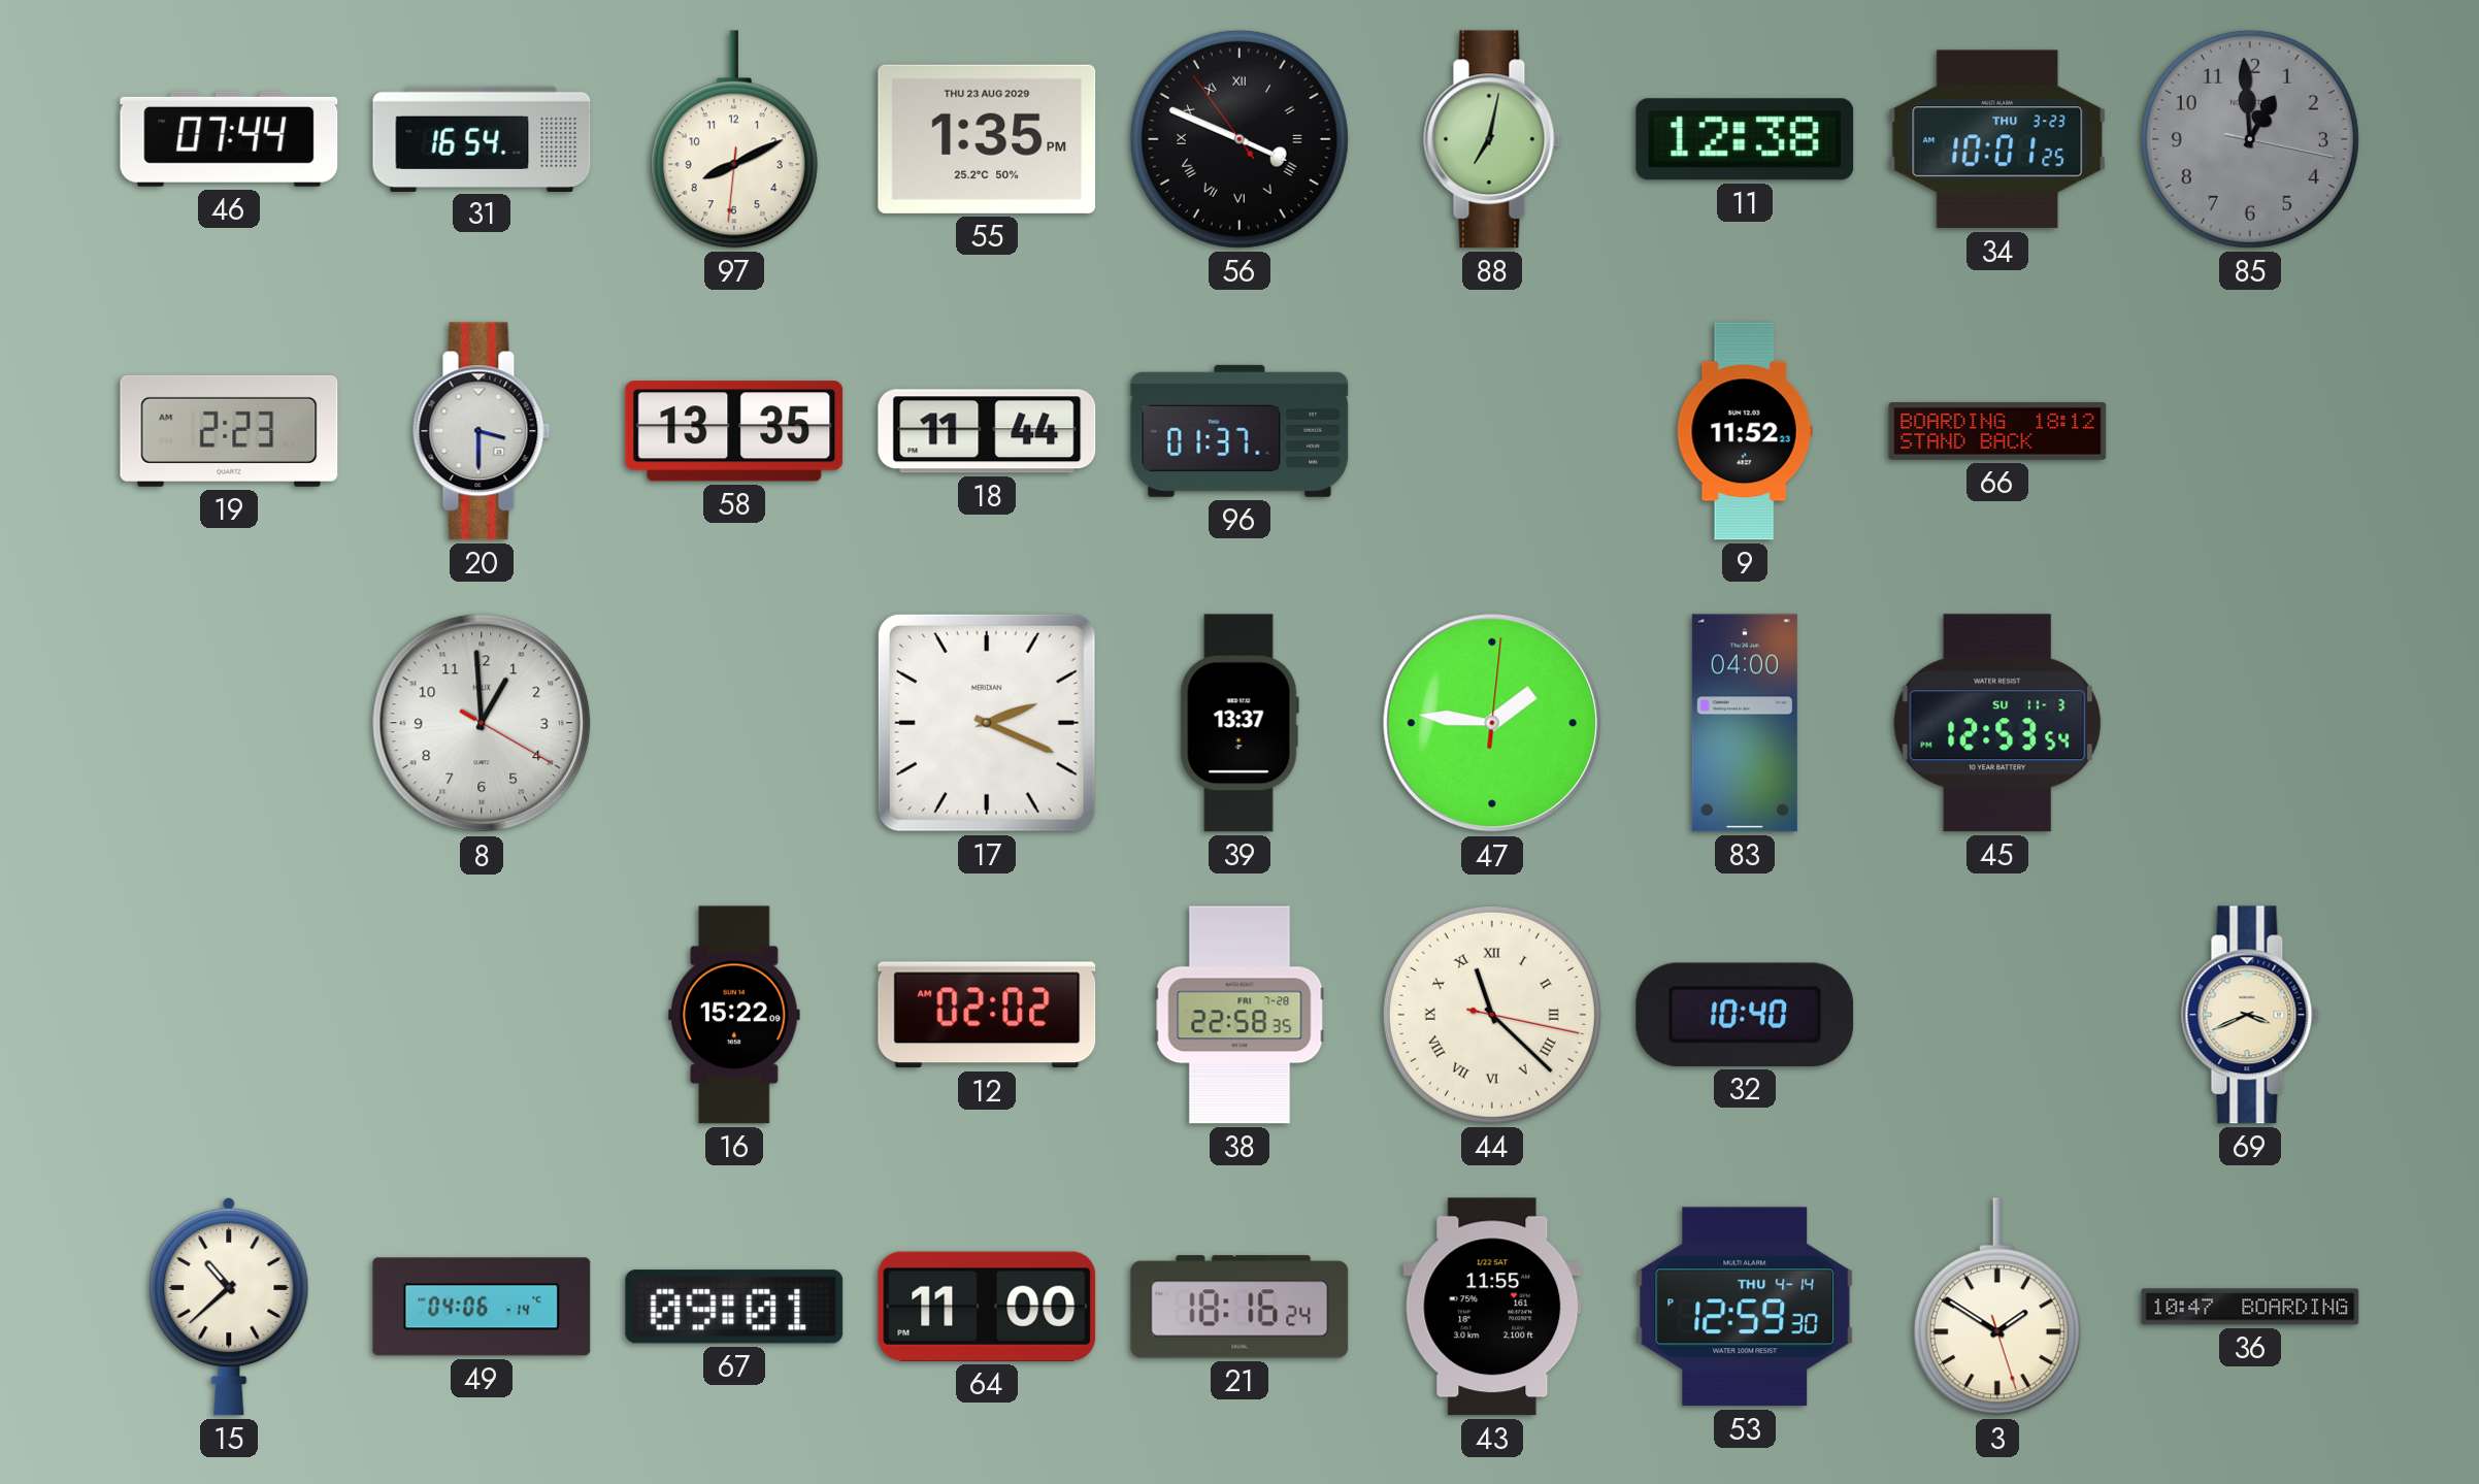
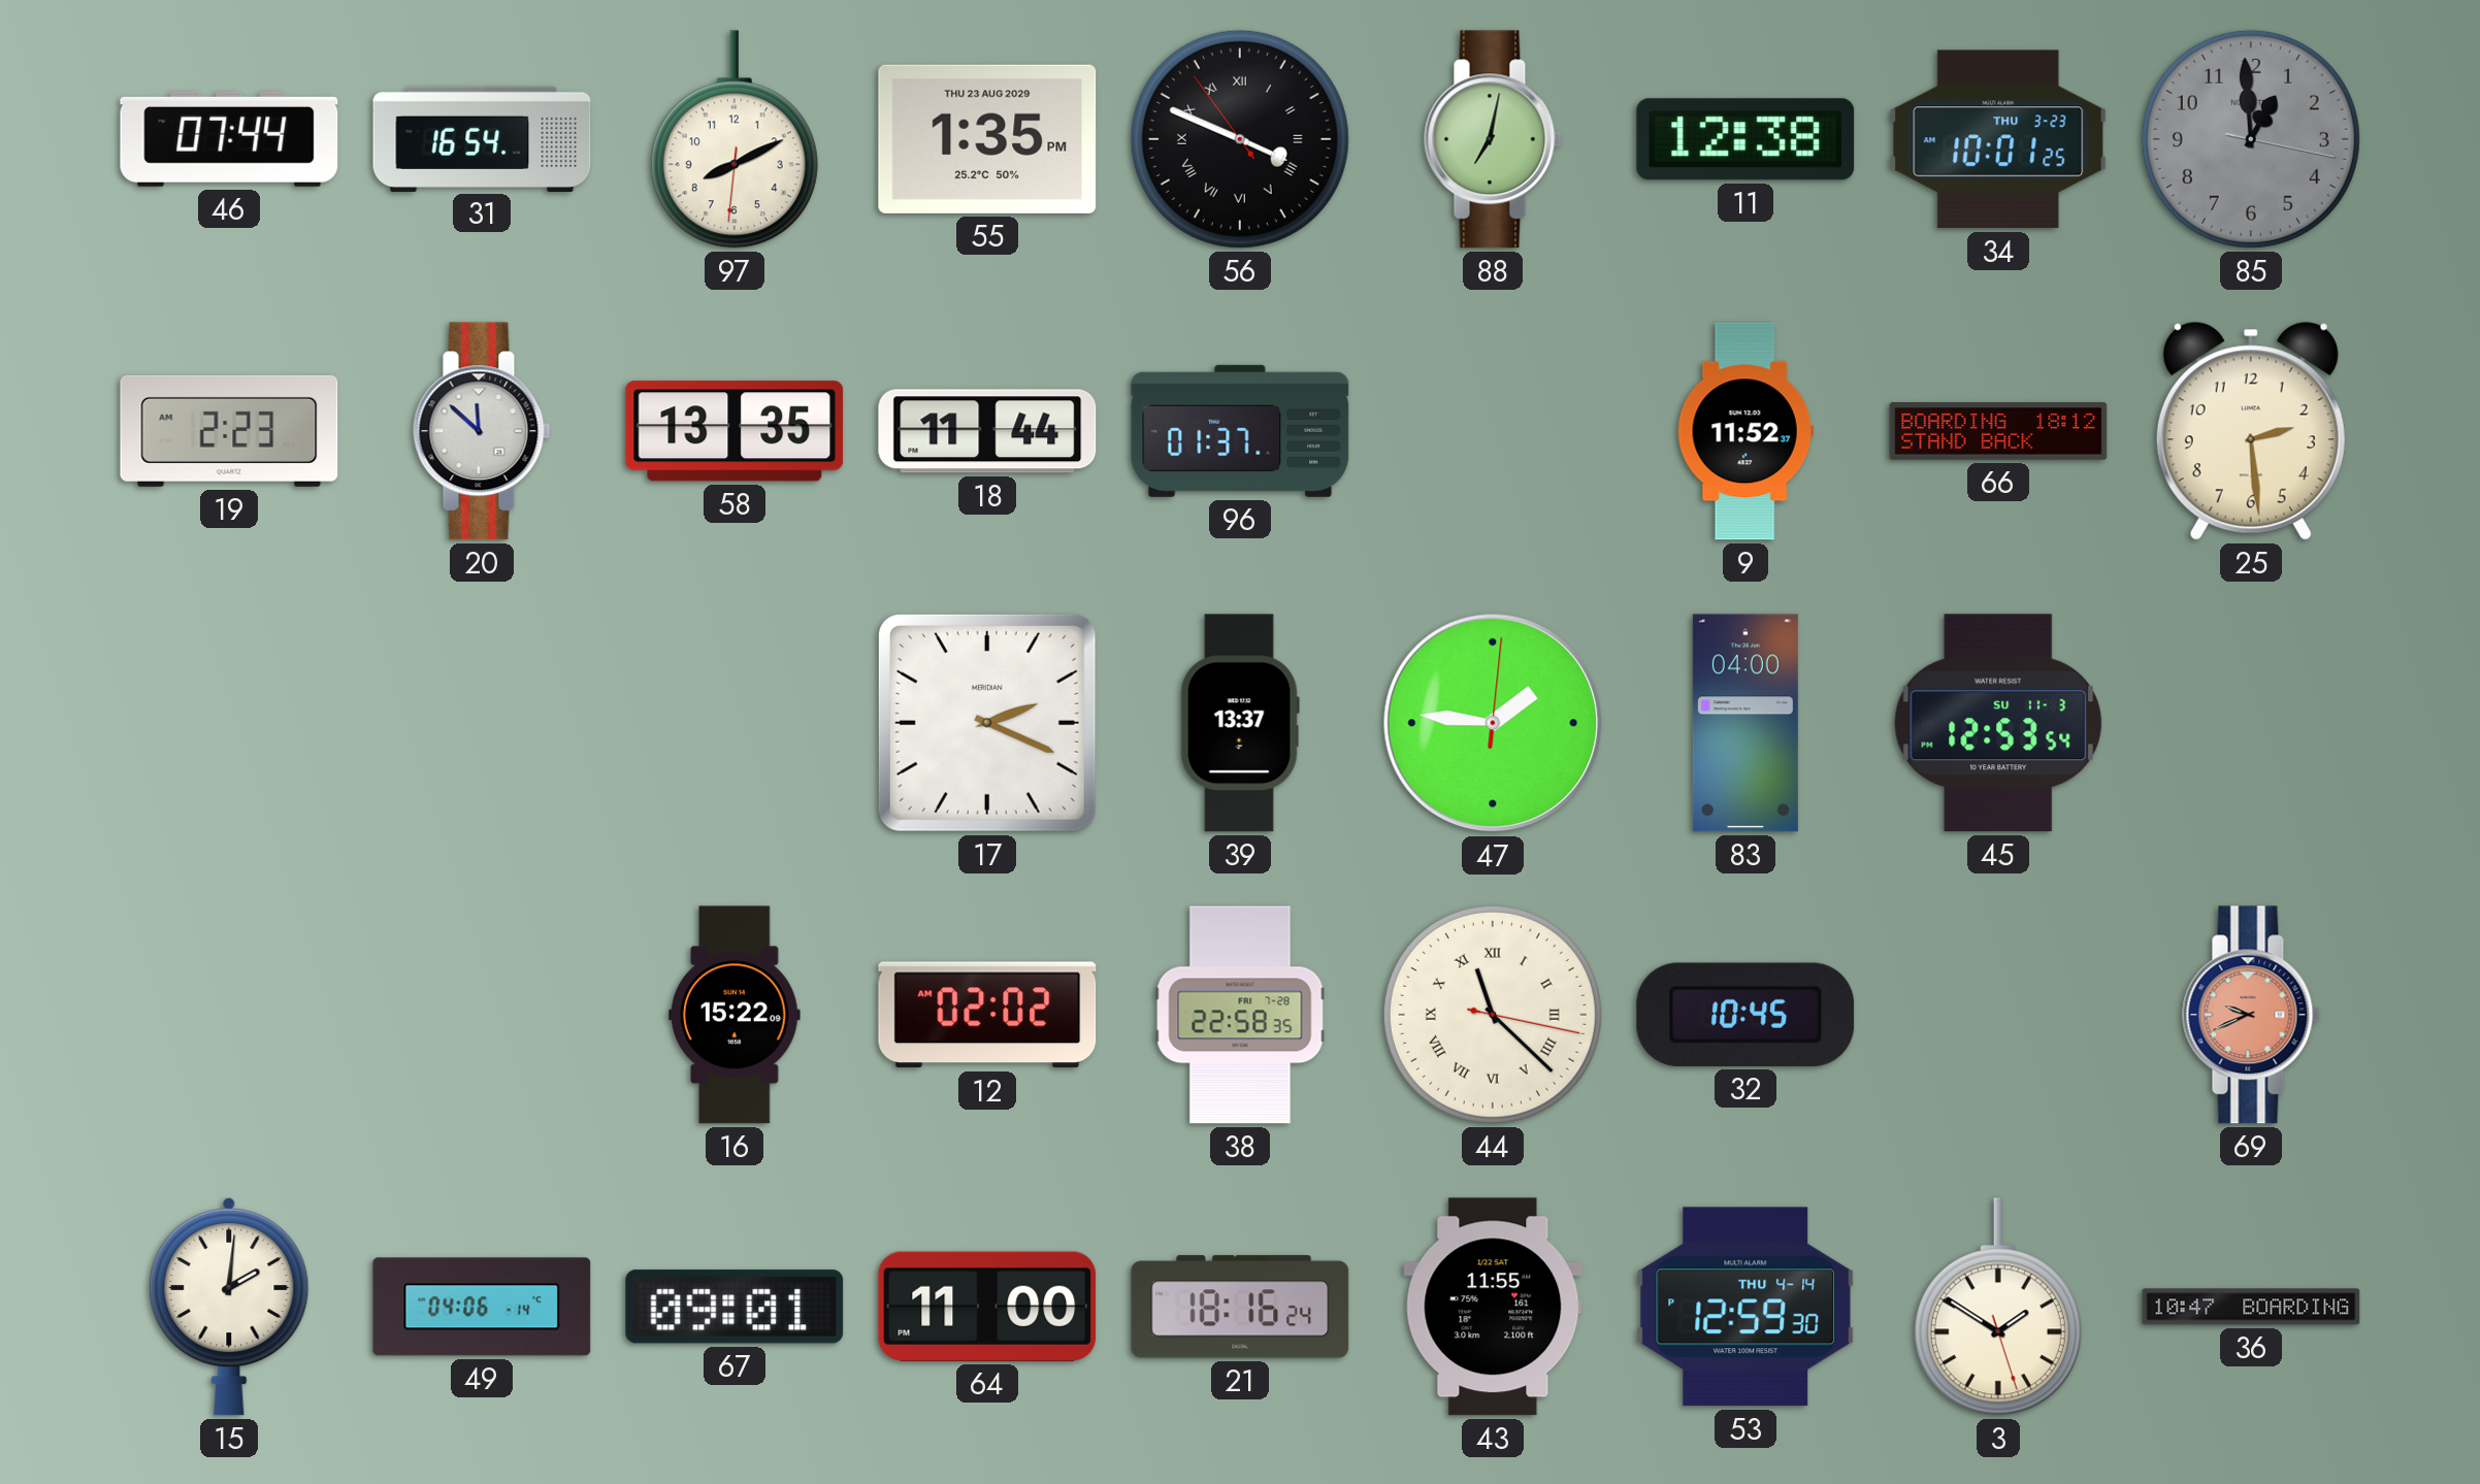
20: 3:30 -> 11:52 (482, 431)
9: 11:52:23 -> 11:52:37 (1745, 431)
25: none -> 2:29 (2251, 431)
8: 12:59 -> none (482, 723)
32: 10:40 -> 10:45 (1745, 1015)
69: 3:41 -> 9:41 (2251, 1015)
69 dial: cream -> salmon (2251, 1015)
15: 10:38 -> 2:01 (229, 1307)
